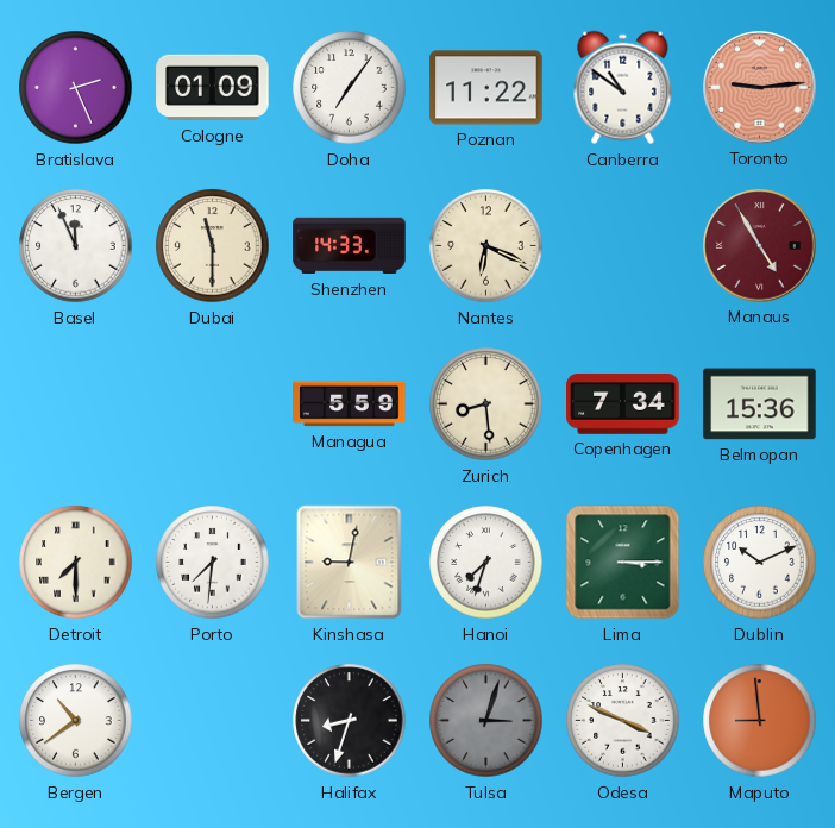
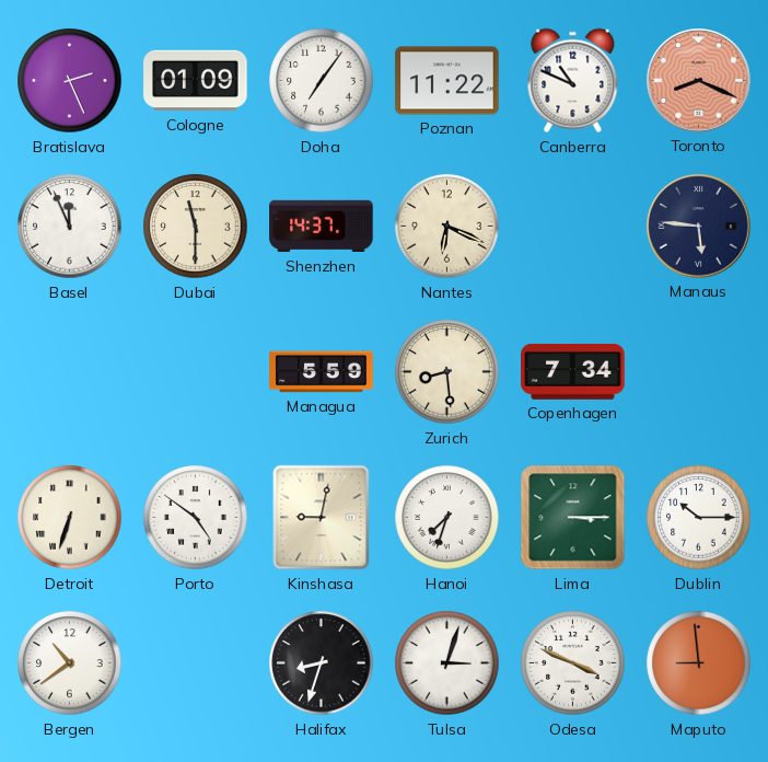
Canberra: 10:51 -> 10:49 (573, 81)
Toronto: 9:14 -> 8:19 (699, 81)
Shenzhen: 14:33 -> 14:37 (322, 227)
Manaus: 4:55 -> 5:46 (699, 227)
Manaus dial: burgundy -> navy (699, 227)
Belmopan: 15:36 -> none (760, 404)
Detroit: 7:30 -> 6:33 (70, 518)
Porto: 7:31 -> 4:51 (196, 518)
Dublin: 10:11 -> 10:15 (699, 518)
Tulsa dial: grey -> white (447, 663)
